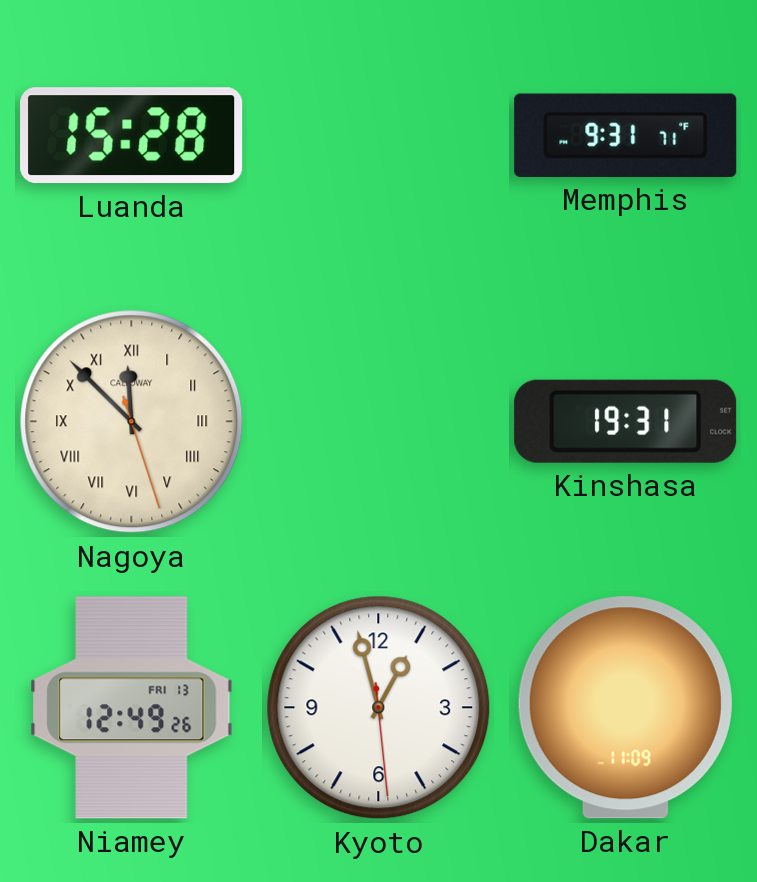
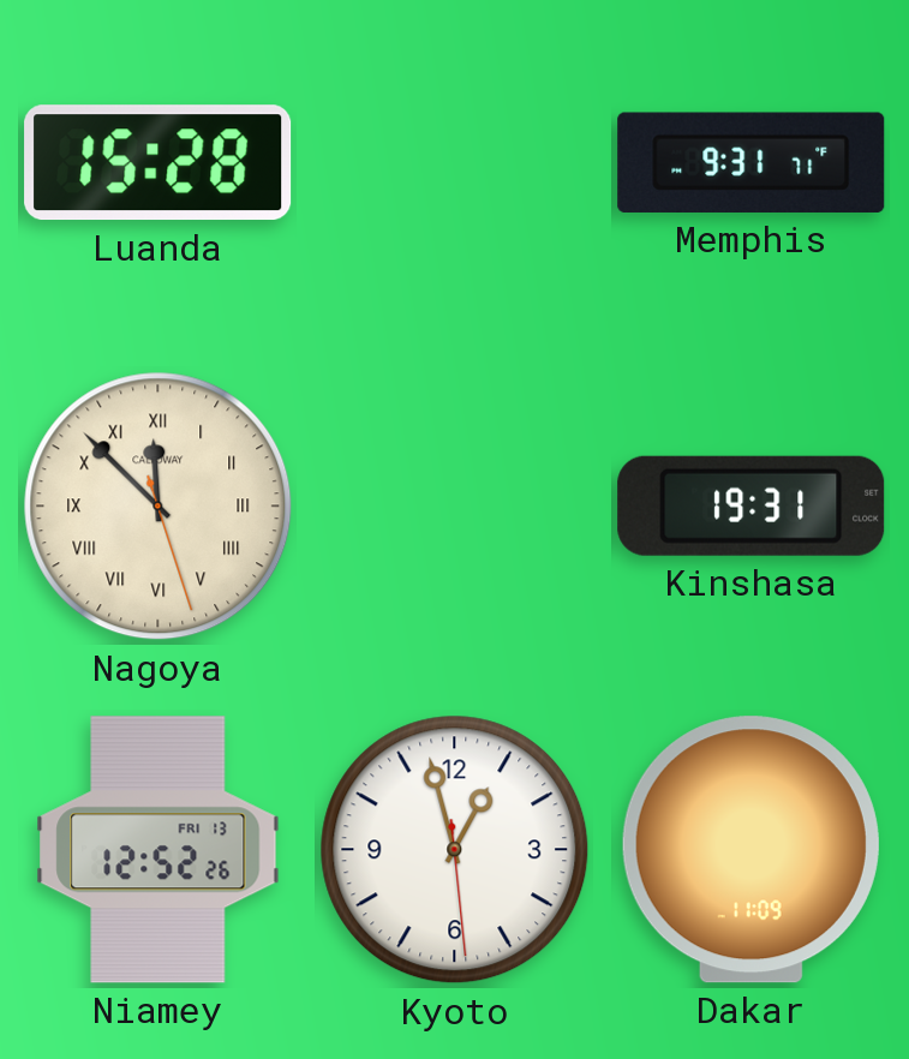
Niamey: 12:49 -> 12:52 (159, 850)
